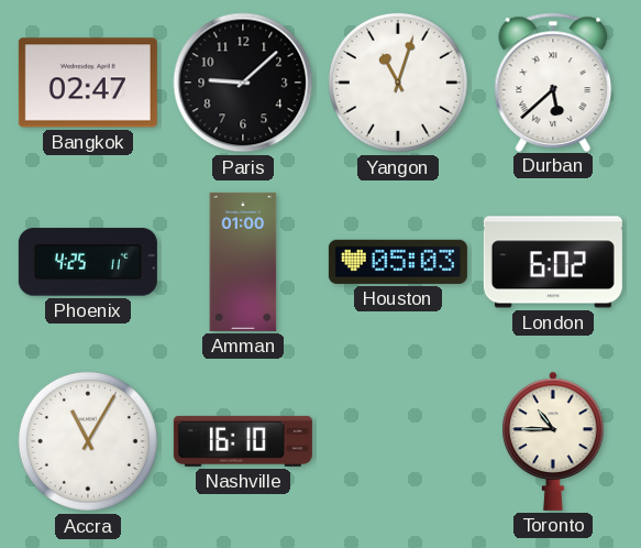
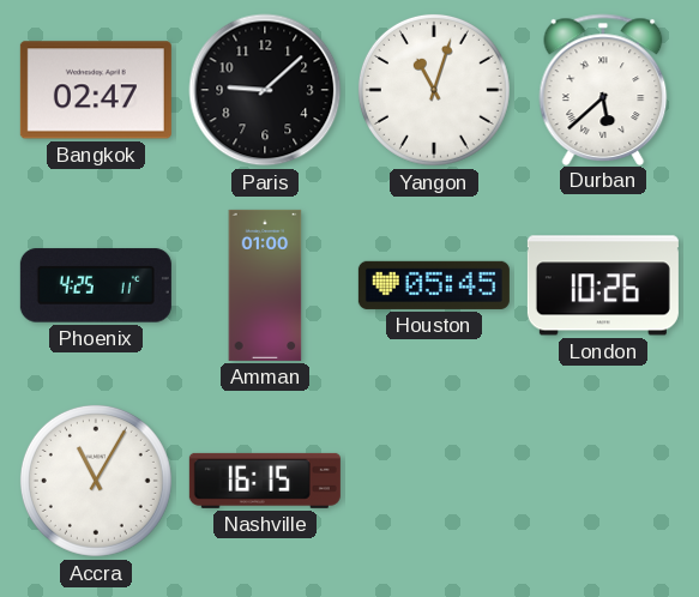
Houston: 05:03 -> 05:45 (434, 285)
London: 6:02 -> 10:26 (603, 285)
Nashville: 16:10 -> 16:15 (265, 481)
Toronto: 10:45 -> none (553, 441)
